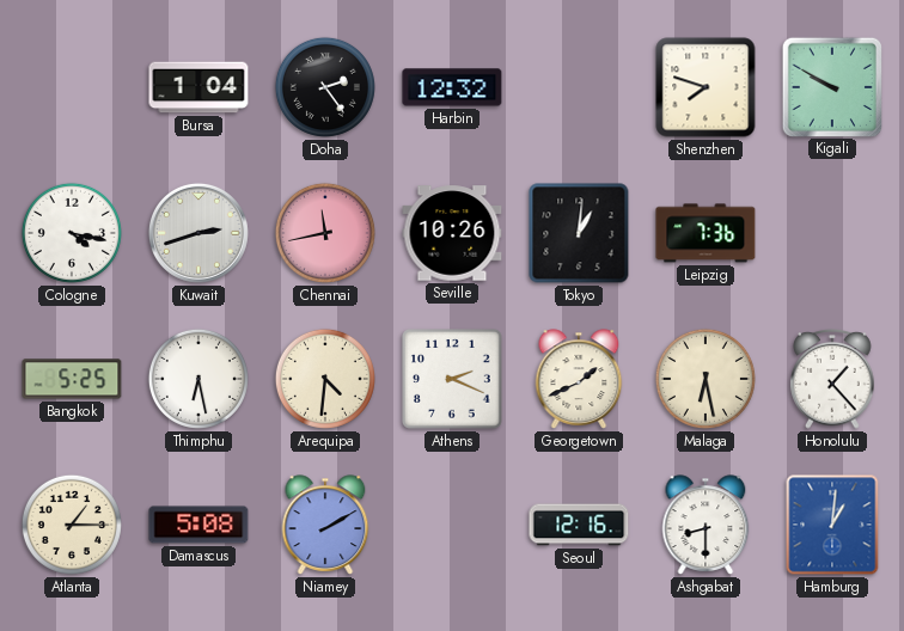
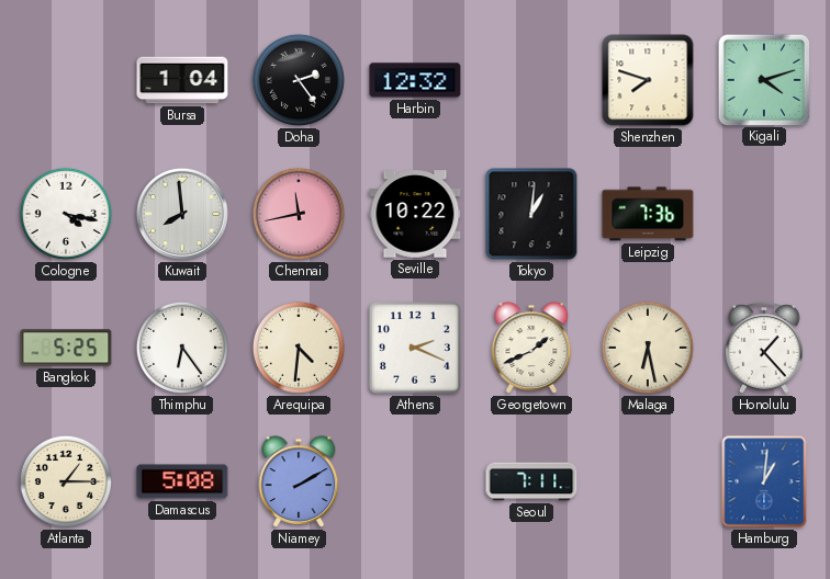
Kigali: 9:50 -> 4:12 (763, 79)
Kuwait: 2:42 -> 7:59 (182, 214)
Seville: 10:26 -> 10:22 (415, 214)
Thimphu: 6:28 -> 6:24 (182, 348)
Seoul: 12:16 -> 7:11 (531, 481)
Ashgabat: 8:30 -> none (706, 525)
